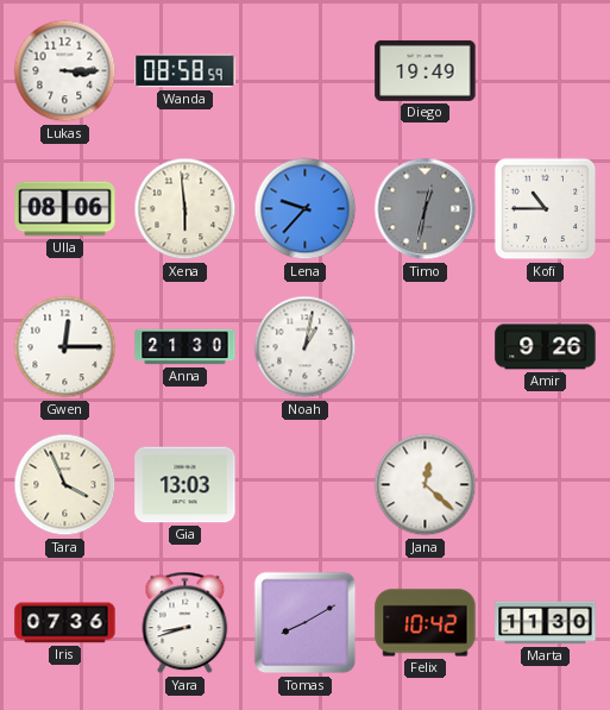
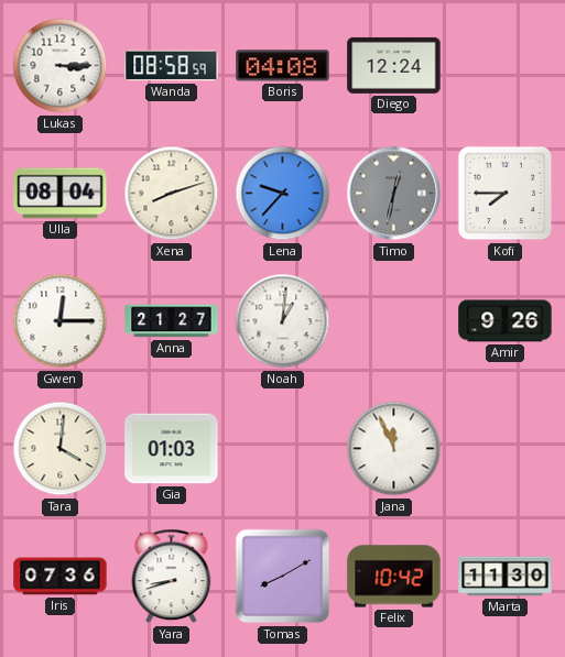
Boris: none -> 04:08 (283, 66)
Diego: 19:49 -> 12:24 (394, 65)
Ulla: 08:06 -> 08:04 (61, 194)
Xena: 5:59 -> 8:12 (172, 194)
Kofi: 10:45 -> 7:45 (506, 194)
Anna: 21:30 -> 21:27 (172, 321)
Noah: 1:02 -> 1:01 (283, 321)
Tara: 3:56 -> 4:01 (61, 449)
Gia: 13:03 -> 01:03 (172, 449)
Jana: 12:22 -> 11:56 (394, 449)
